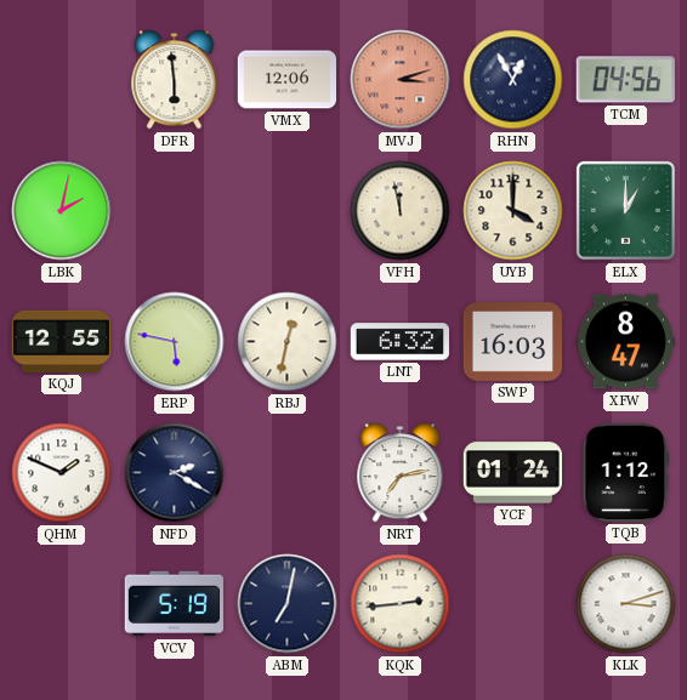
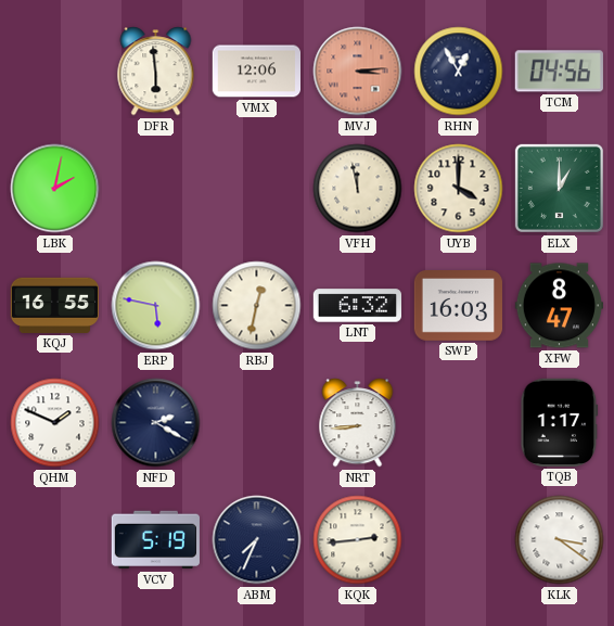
MVJ: 3:12 -> 3:14 (358, 72)
KQJ: 12:55 -> 16:55 (54, 305)
NRT: 7:13 -> 8:44 (358, 423)
YCF: 01:24 -> none (512, 473)
TQB: 1:12 -> 1:17 (560, 422)
ABM: 7:02 -> 7:34 (257, 540)
KLK: 3:12 -> 3:21 (560, 540)
